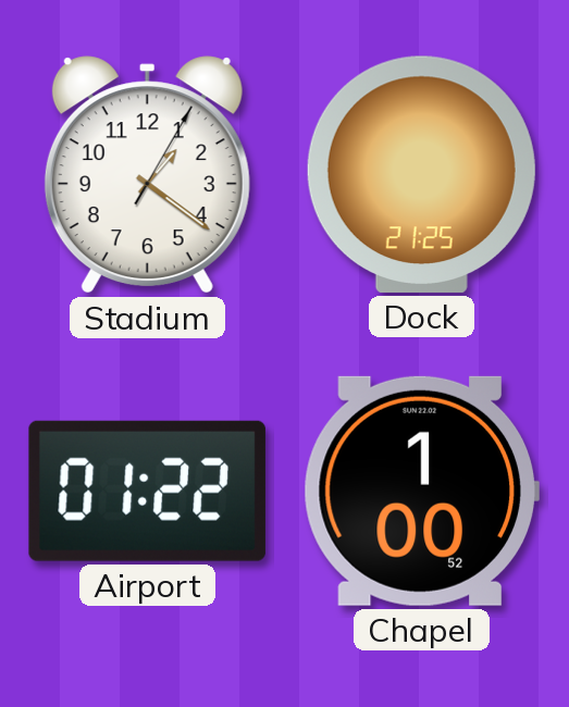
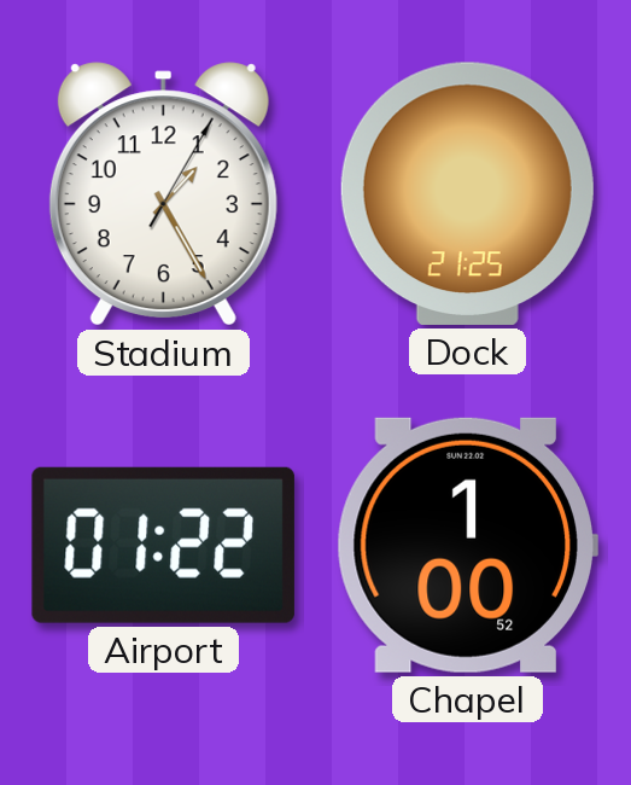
Stadium: 1:21 -> 1:25 (163, 194)
